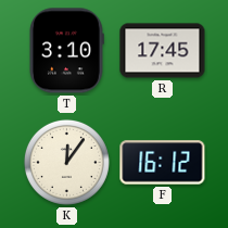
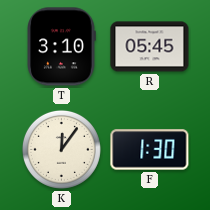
R: 17:45 -> 05:45 (150, 47)
F: 16:12 -> 1:30 (150, 150)
